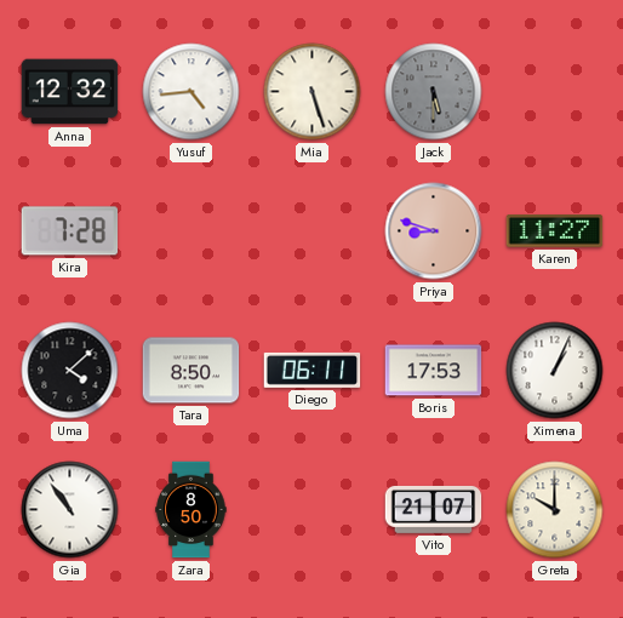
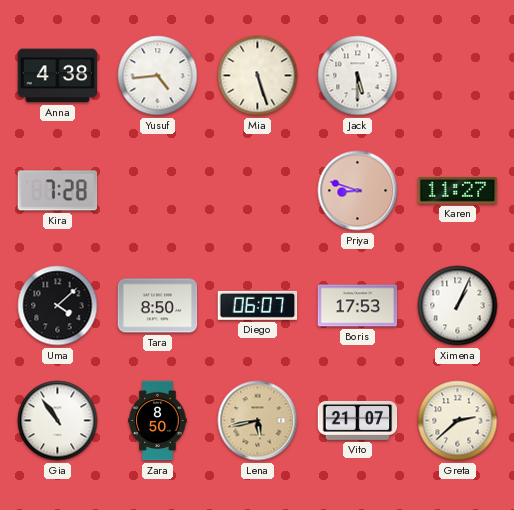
Anna: 12:32 -> 4:38 (58, 76)
Jack dial: grey -> white (358, 76)
Diego: 06:11 -> 06:07 (258, 305)
Lena: none -> 5:43 (258, 421)
Greta: 10:00 -> 2:38 (458, 421)
